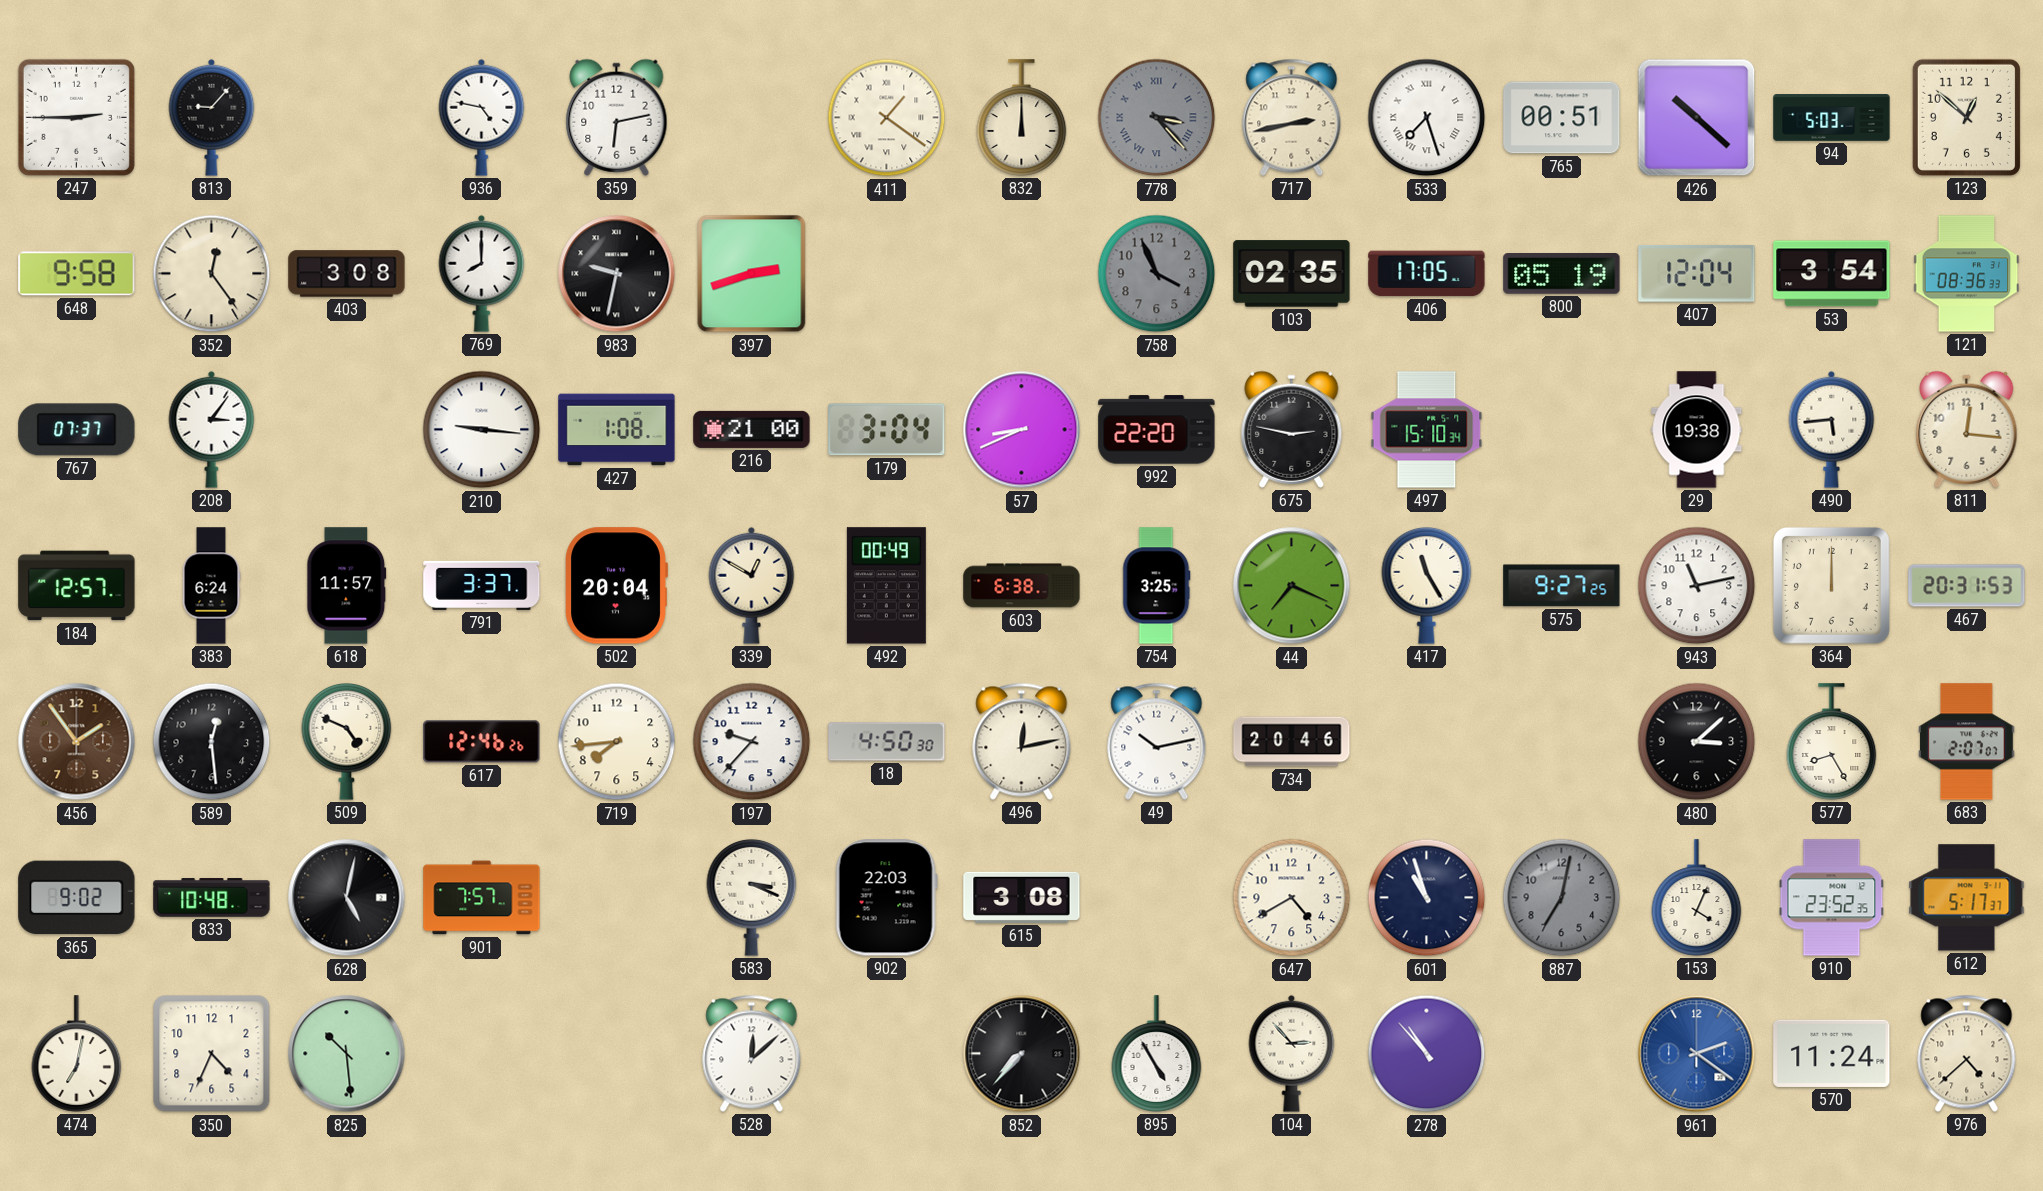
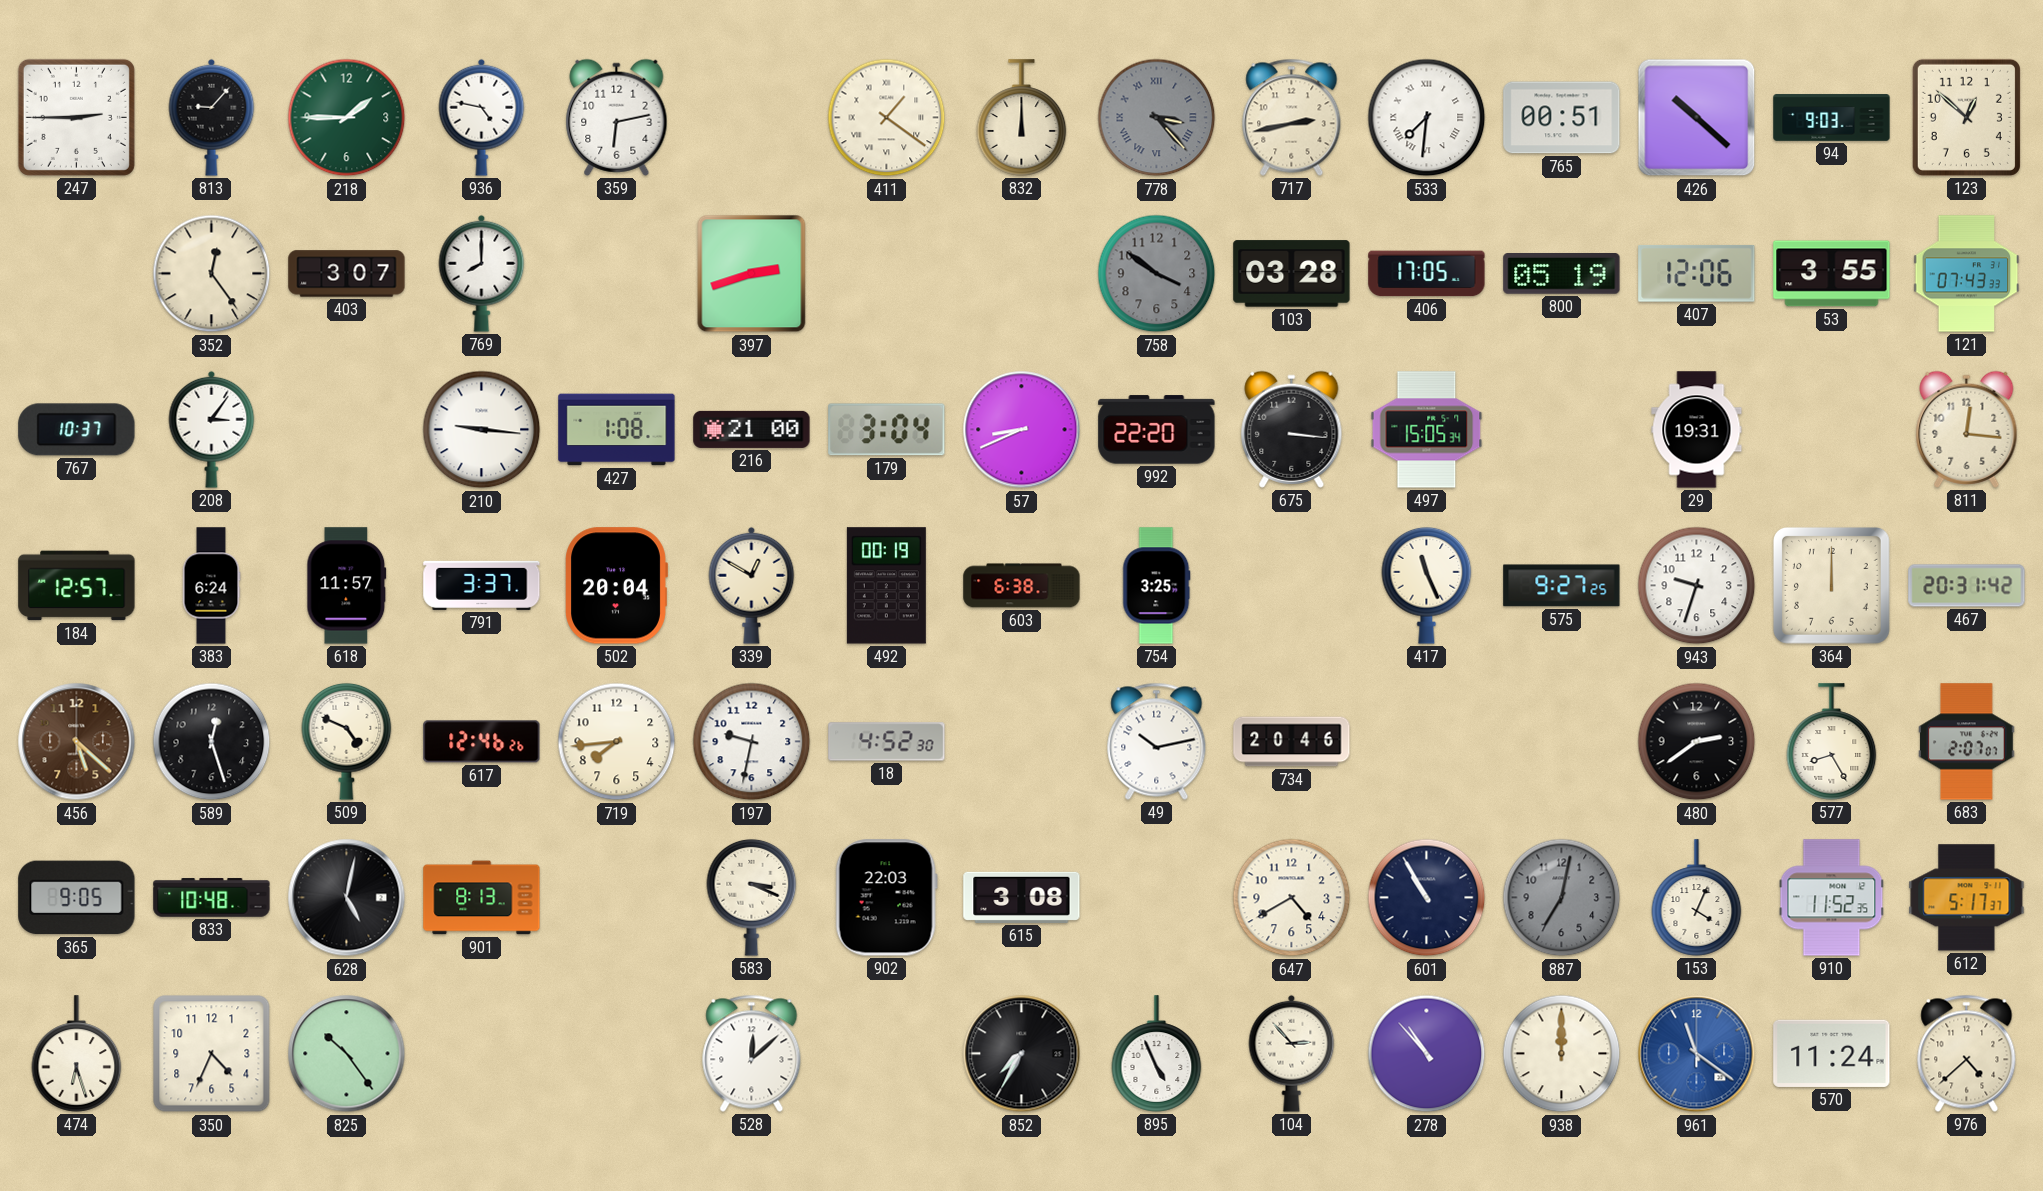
218: none -> 1:45 (347, 118)
533: 7:27 -> 7:31 (1427, 118)
94: 5:03 -> 9:03 (1832, 118)
648: 9:58 -> none (77, 274)
403: 3:08 -> 3:07 (347, 274)
983: 9:32 -> none (617, 274)
758: 3:56 -> 3:51 (1157, 274)
103: 02:35 -> 03:28 (1292, 274)
407: 12:04 -> 12:06 (1697, 273)
53: 3:54 -> 3:55 (1832, 274)
121: 08:36 -> 07:43 (1967, 274)
767: 07:37 -> 10:37 (77, 430)
675: 2:47 -> 3:16 (1292, 429)
497: 15:10 -> 15:05 (1427, 430)
29: 19:38 -> 19:31 (1697, 430)
490: 5:44 -> none (1832, 429)
492: 00:49 -> 00:19 (886, 586)
44: 7:19 -> none (1292, 586)
417: 11:25 -> 11:26 (1427, 585)
943: 11:13 -> 9:33 (1697, 586)
467: 20:31:53 -> 20:31:42 (1967, 586)
456: 1:54 -> 5:22 (77, 742)
589: 12:29 -> 12:27 (212, 742)
197: 9:37 -> 9:32 (752, 742)
18: 4:50 -> 4:52 (887, 742)
496: 12:13 -> none (1022, 741)
480: 3:08 -> 2:39 (1697, 742)
365: 9:02 -> 9:05 (77, 898)
901: 7:57 -> 8:13 (482, 898)
601: 10:57 -> 10:55 (1427, 898)
910: 23:52 -> 11:52 (1832, 898)
474: 7:02 -> 6:27 (77, 1054)
825: 10:29 -> 10:24 (347, 1054)
852: 7:37 -> 7:35 (1022, 1054)
895: 4:55 -> 4:56 (1157, 1054)
938: none -> 12:00 (1562, 1054)
961: 2:21 -> 11:21 (1697, 1054)
